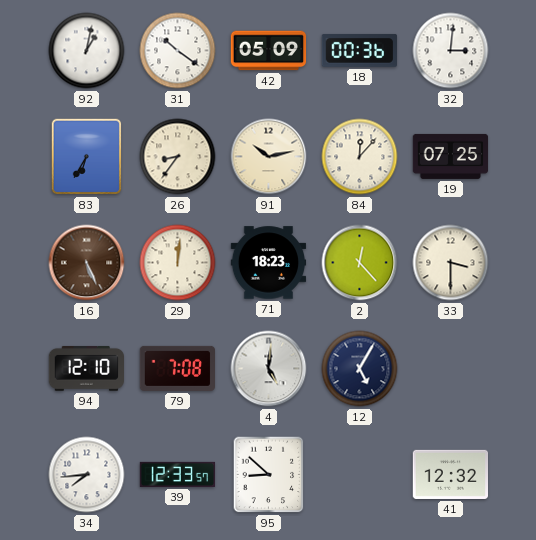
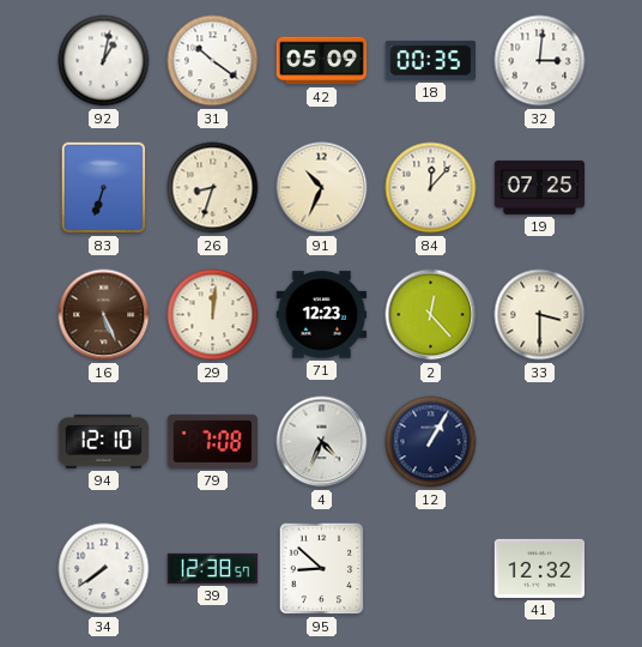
18: 00:36 -> 00:35 (430, 61)
83: 6:35 -> 6:33 (104, 188)
26: 8:36 -> 8:33 (213, 188)
91: 10:13 -> 10:34 (322, 188)
71: 18:23 -> 12:23 (322, 315)
4: 5:01 -> 4:34 (322, 442)
12: 5:05 -> 1:05 (431, 442)
34: 7:44 -> 7:39 (104, 569)
39: 12:33 -> 12:38 (213, 568)
